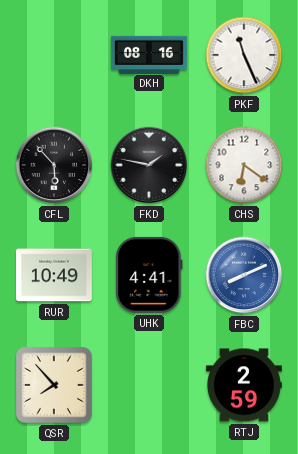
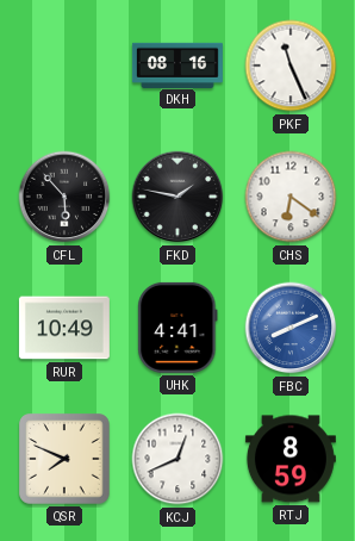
QSR: 7:53 -> 7:49 (64, 459)
KCJ: none -> 12:41 (177, 459)
RTJ: 2:59 -> 8:59 (291, 459)
